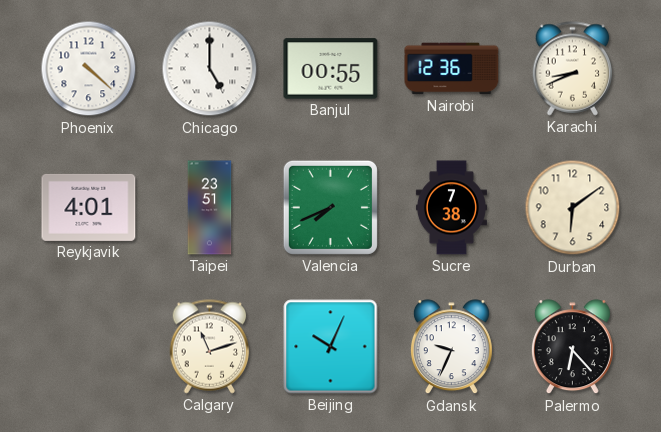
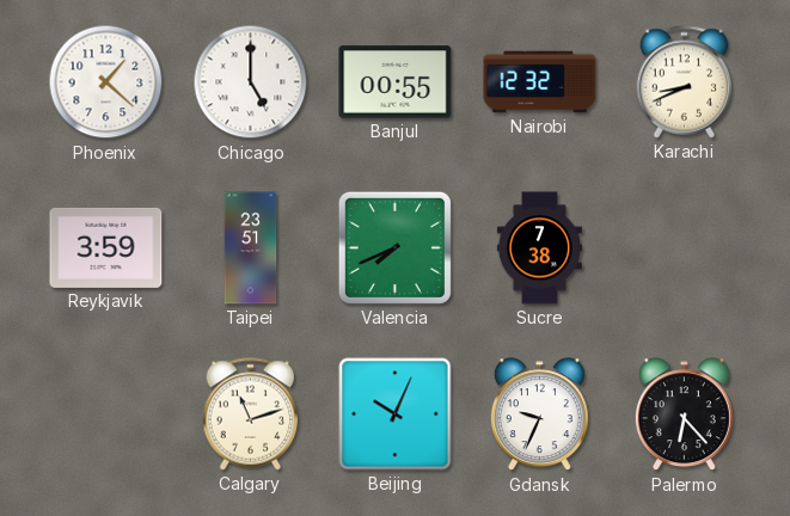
Phoenix: 4:22 -> 1:22 (106, 82)
Nairobi: 12:36 -> 12:32 (540, 82)
Reykjavik: 4:01 -> 3:59 (106, 247)
Durban: 6:09 -> none (573, 208)
